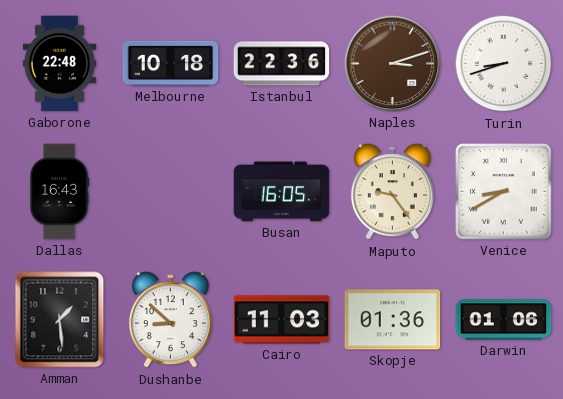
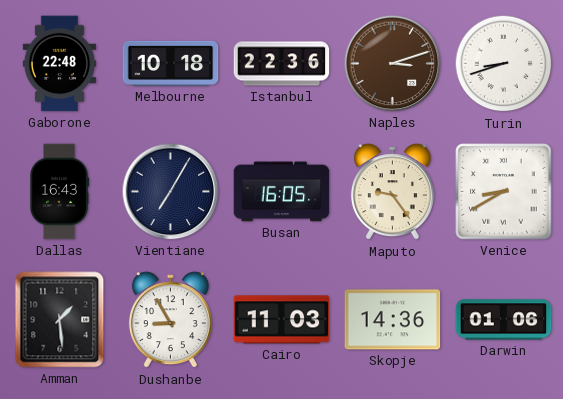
Vientiane: none -> 7:05 (171, 192)
Dushanbe: 8:52 -> 8:55 (170, 320)
Skopje: 01:36 -> 14:36 (393, 320)
